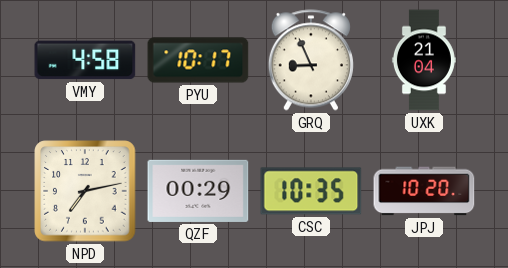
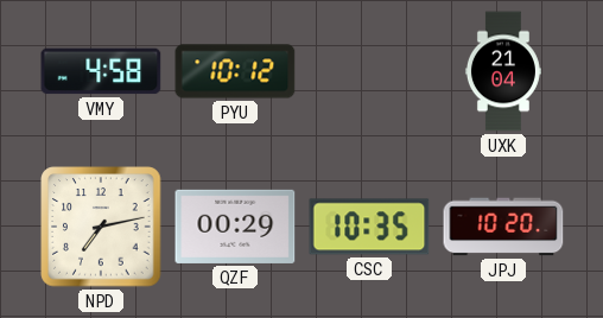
PYU: 10:17 -> 10:12 (235, 71)
GRQ: 8:56 -> none (311, 60)
